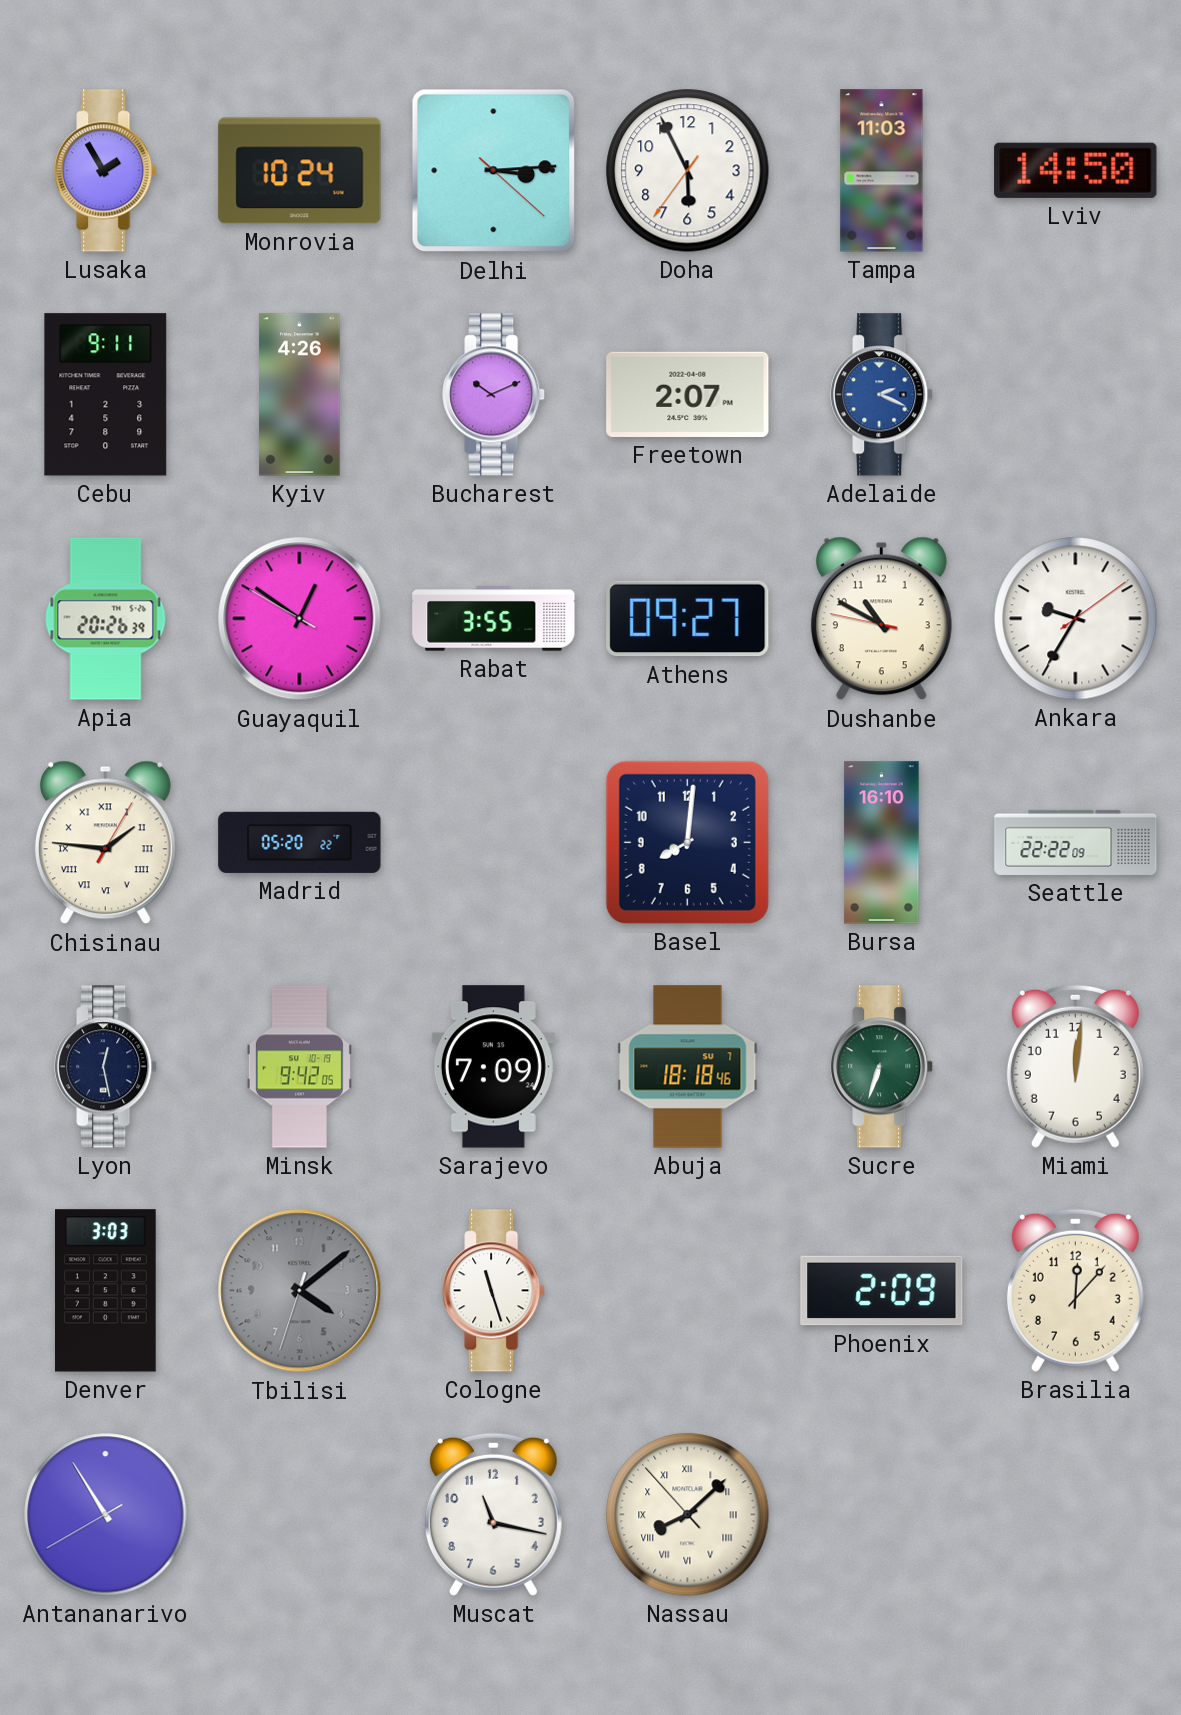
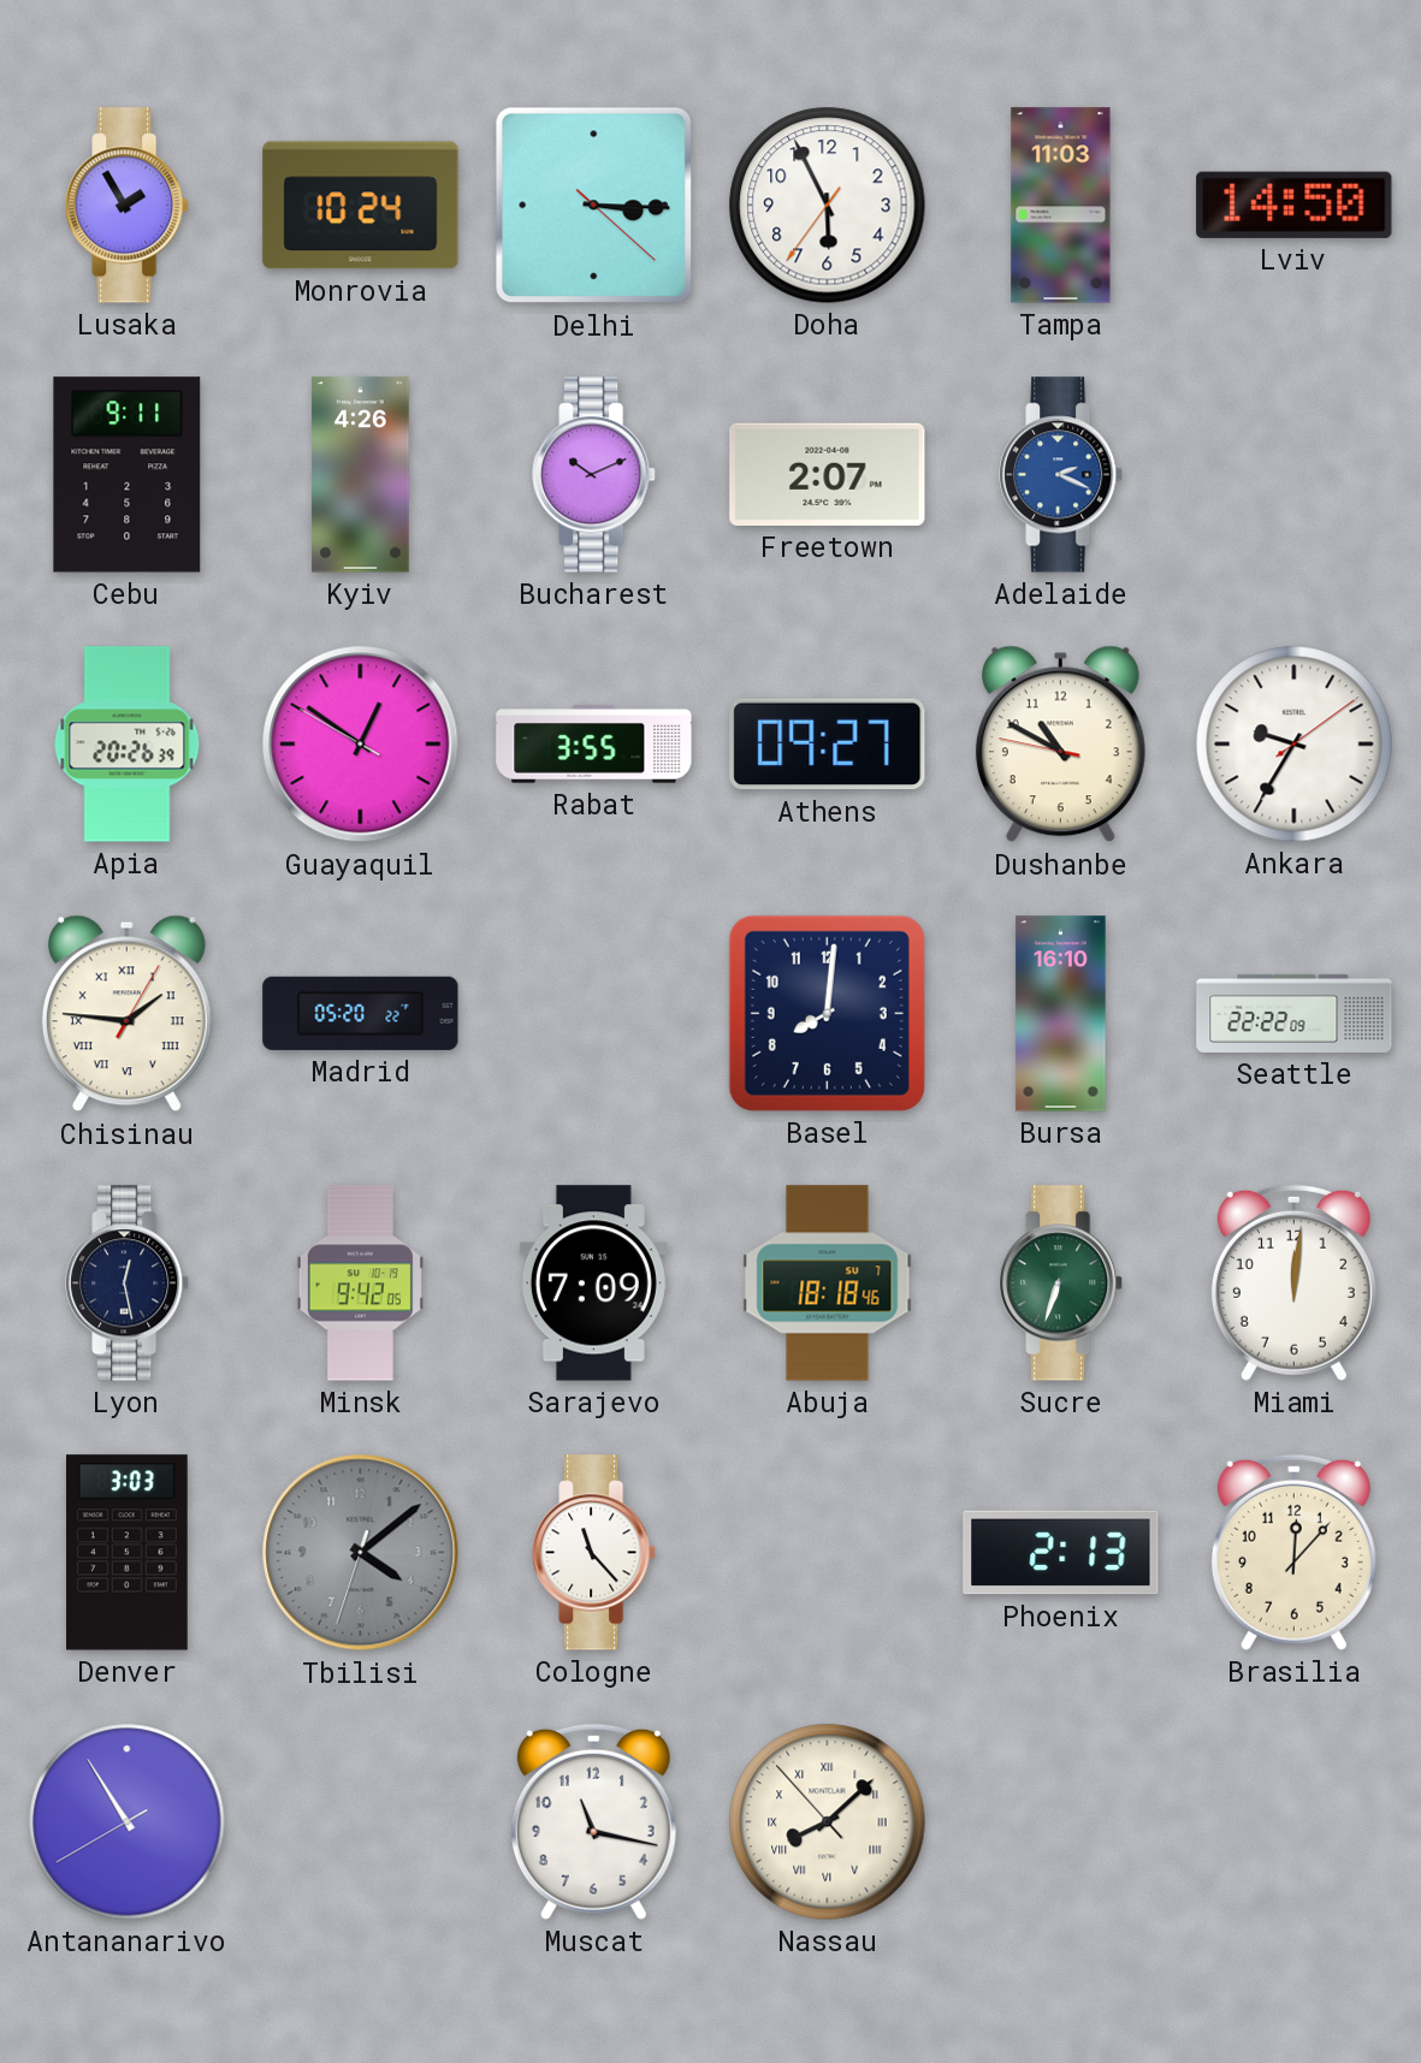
Delhi: 3:14 -> 3:15 (594, 206)
Cologne: 11:27 -> 11:23 (594, 1553)
Phoenix: 2:09 -> 2:13 (1061, 1553)
